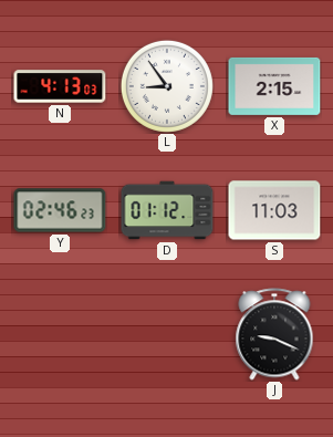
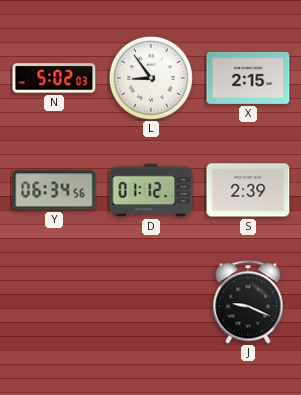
N: 4:13 -> 5:02 (54, 78)
Y: 02:46 -> 06:34 (54, 190)
S: 11:03 -> 2:39 (248, 190)
